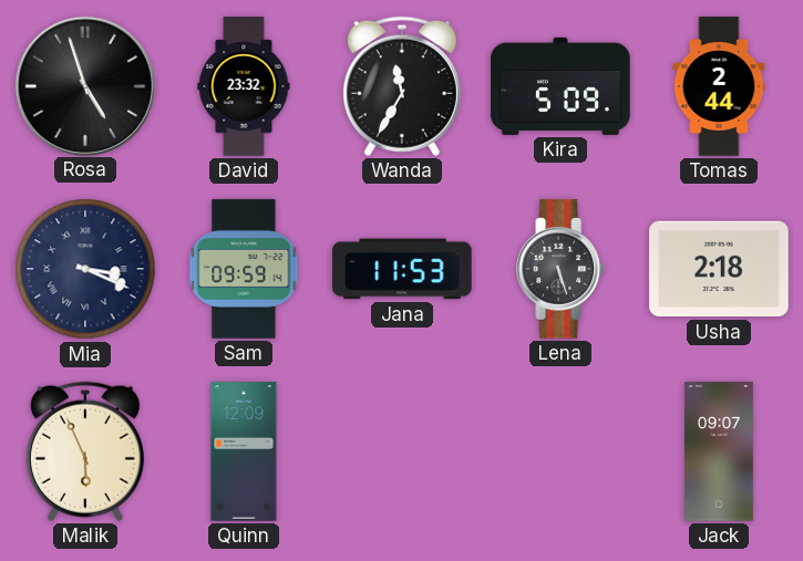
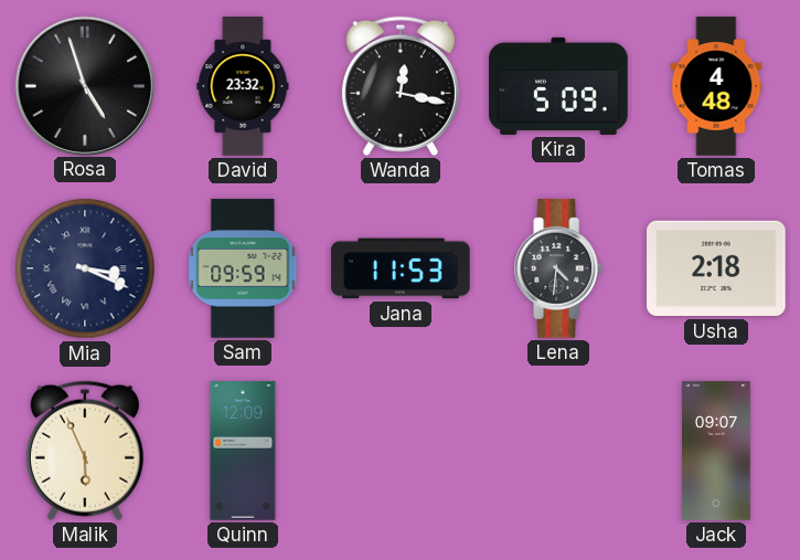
Wanda: 11:35 -> 12:17 (401, 86)
Tomas: 2:44 -> 4:48 (716, 86)
Lena: 5:27 -> 4:31 (559, 268)
